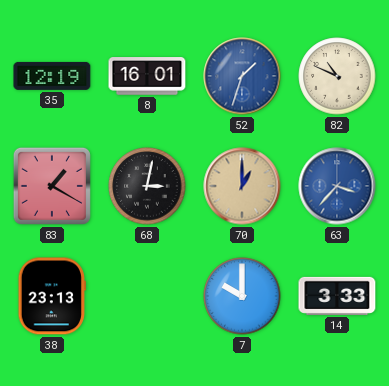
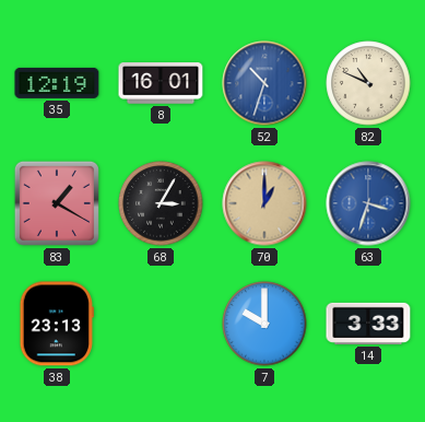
52: 1:33 -> 10:33 (264, 83)
68: 3:02 -> 3:05 (161, 203)
63: 3:37 -> 3:33 (368, 203)
